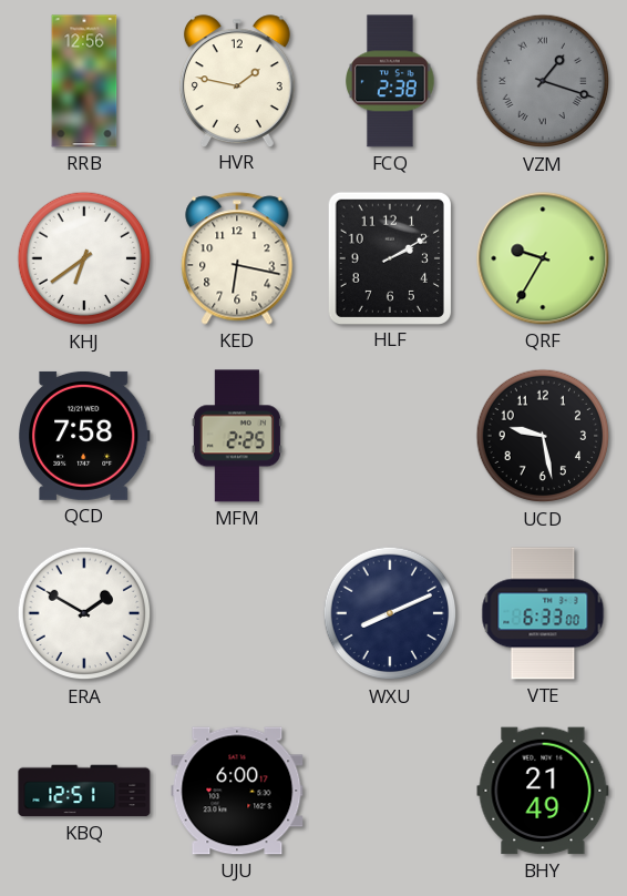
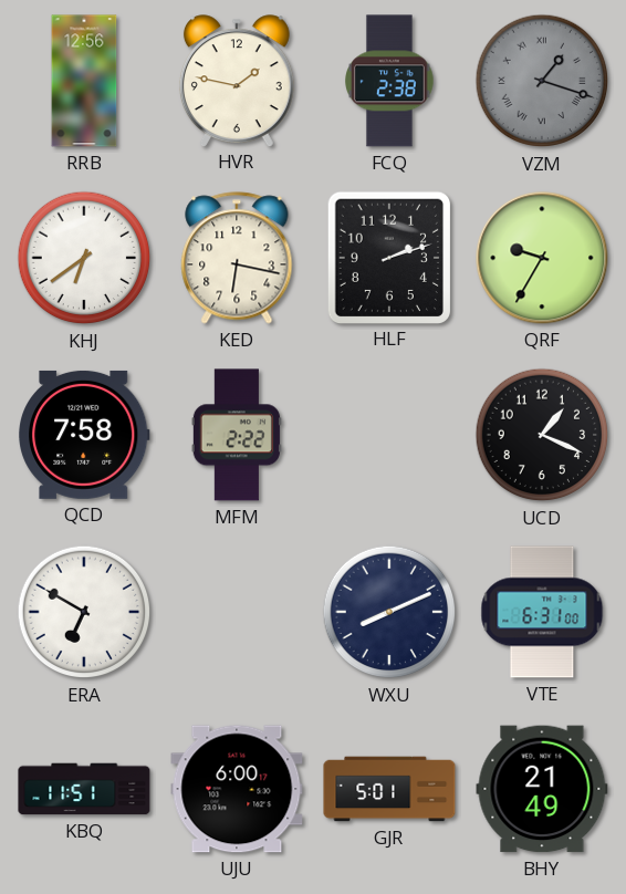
HLF: 2:10 -> 2:12 (388, 257)
MFM: 2:25 -> 2:22 (237, 435)
UCD: 9:28 -> 1:19 (542, 435)
ERA: 1:50 -> 6:50 (84, 612)
VTE: 6:33 -> 6:31 (542, 612)
KBQ: 12:51 -> 11:51 (84, 789)
GJR: none -> 5:01 (389, 789)
